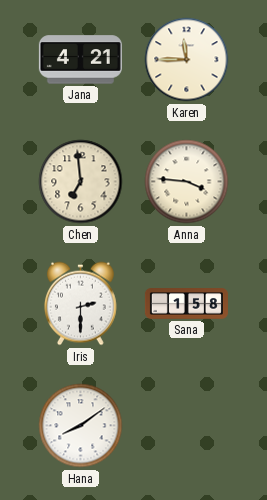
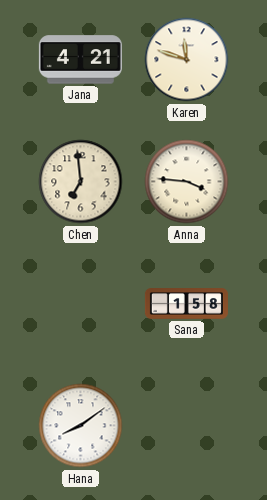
Karen: 11:45 -> 11:48 (187, 60)
Iris: 2:30 -> none (80, 304)
